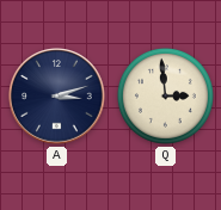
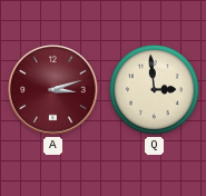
A dial: navy -> burgundy (53, 90)
